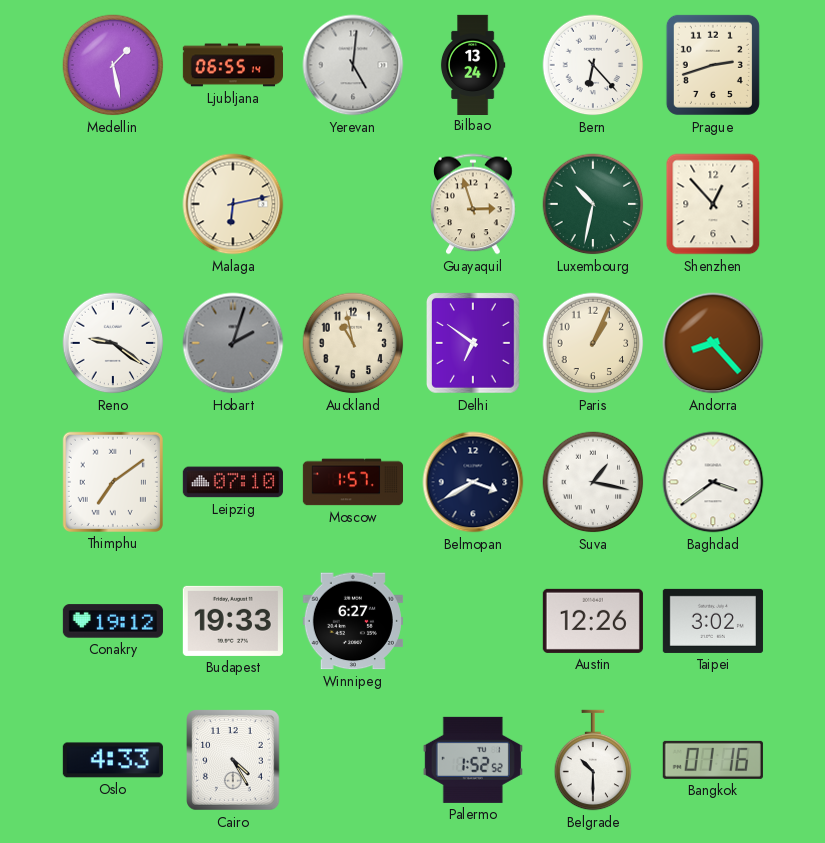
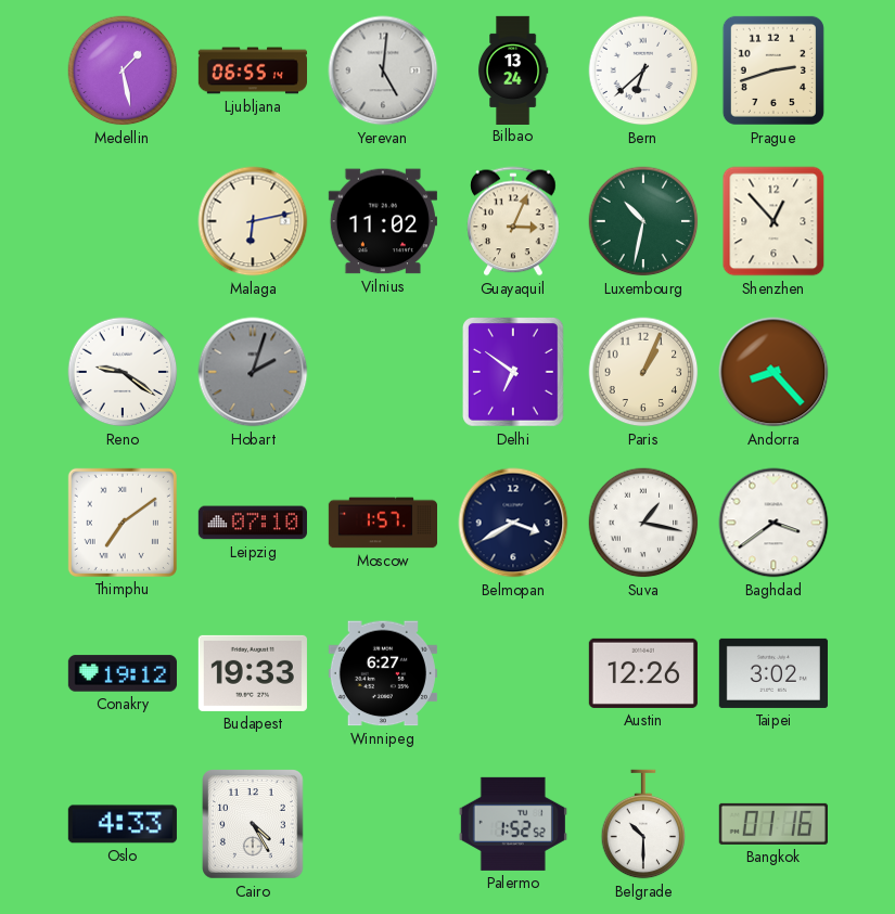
Bern: 6:23 -> 6:38 (643, 70)
Vilnius: none -> 11:02 (383, 221)
Guayaquil: 2:57 -> 3:04 (513, 221)
Auckland: 10:58 -> none (353, 343)
